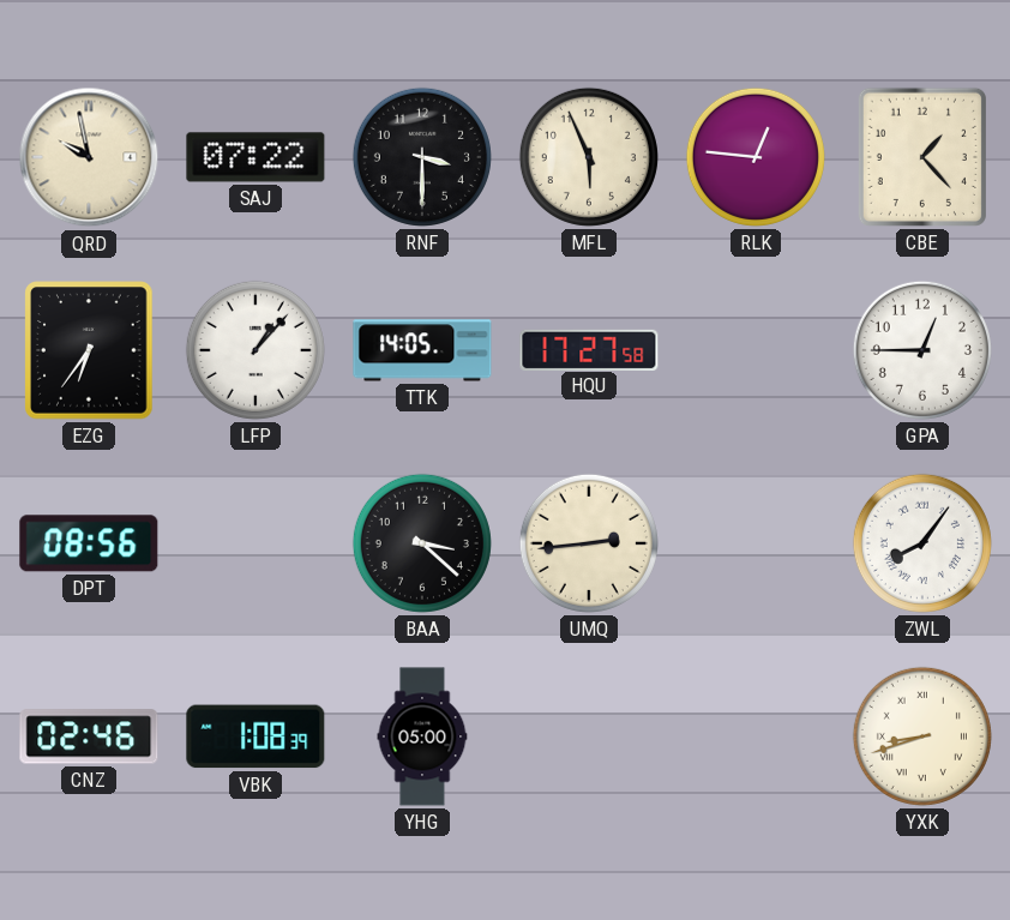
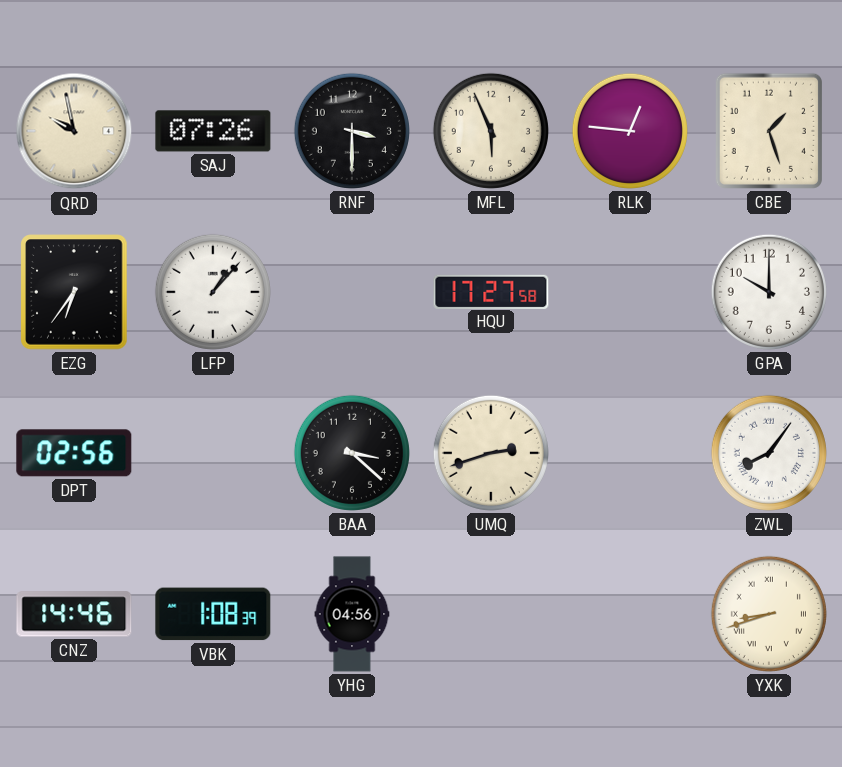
SAJ: 07:22 -> 07:26 (213, 131)
CBE: 1:23 -> 1:27 (769, 131)
TTK: 14:05 -> none (422, 350)
GPA: 12:45 -> 10:00 (769, 292)
DPT: 08:56 -> 02:56 (74, 453)
UMQ: 2:44 -> 2:42 (491, 453)
CNZ: 02:46 -> 14:46 (74, 614)
YHG: 05:00 -> 04:56 (352, 614)
